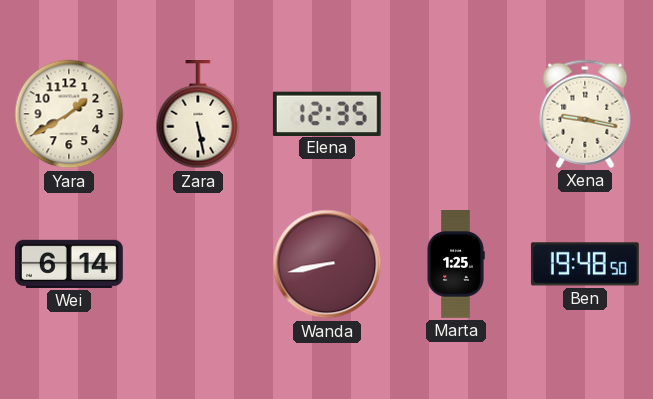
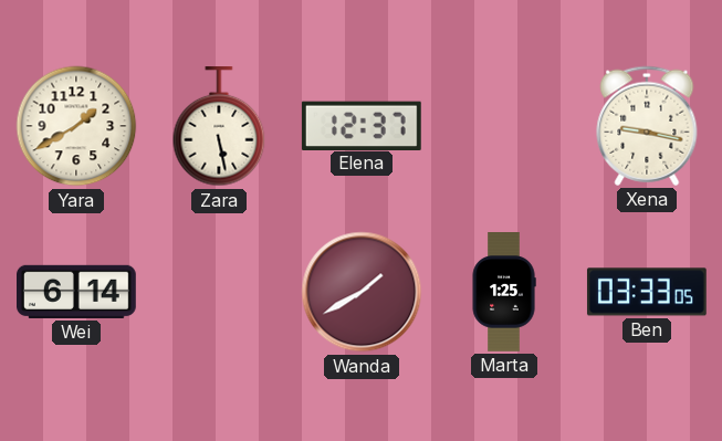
Elena: 12:35 -> 12:37 (362, 125)
Wanda: 8:43 -> 1:40 (362, 292)
Ben: 19:48 -> 03:33 (647, 292)
